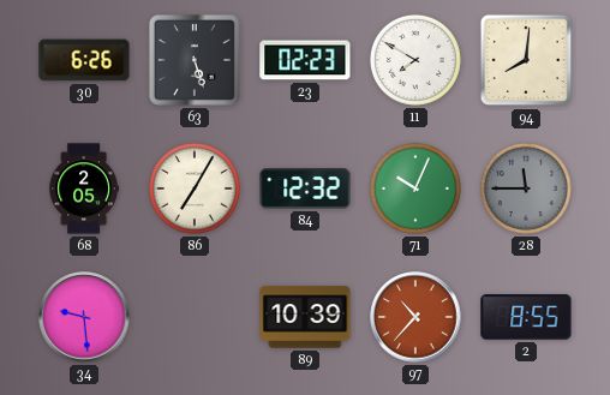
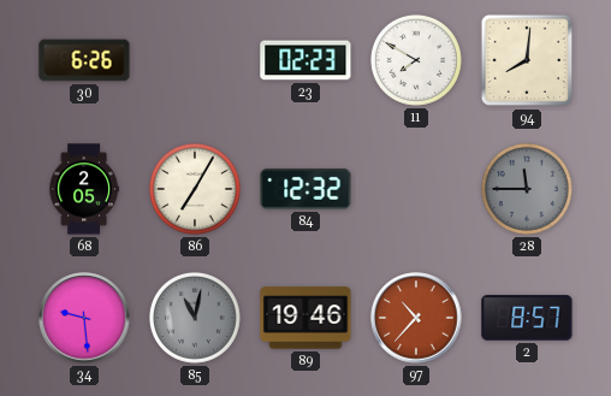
63: 5:27 -> none (195, 60)
71: 10:04 -> none (415, 188)
85: none -> 11:02 (195, 318)
89: 10:39 -> 19:46 (305, 318)
2: 8:55 -> 8:57 (527, 318)
